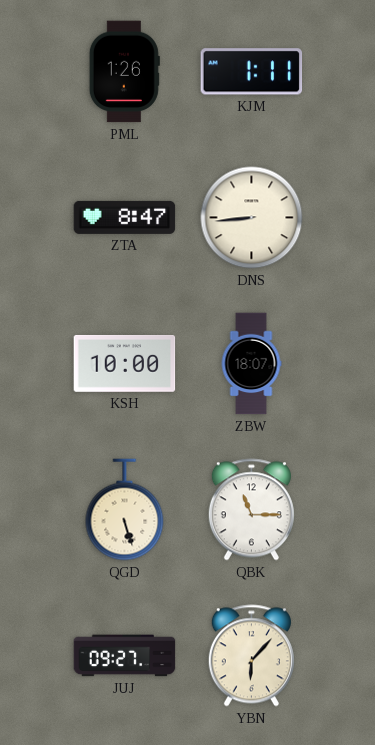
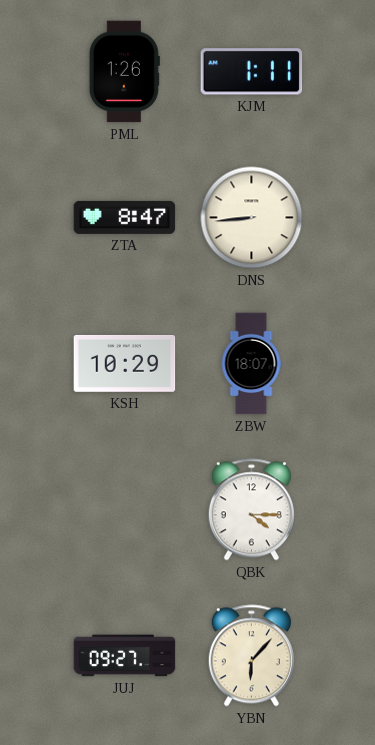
KSH: 10:00 -> 10:29 (125, 364)
QGD: 5:27 -> none (125, 510)
QBK: 11:15 -> 4:15 (251, 510)
